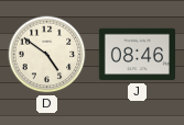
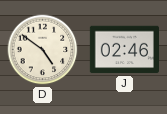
J: 08:46 -> 02:46 (124, 50)
